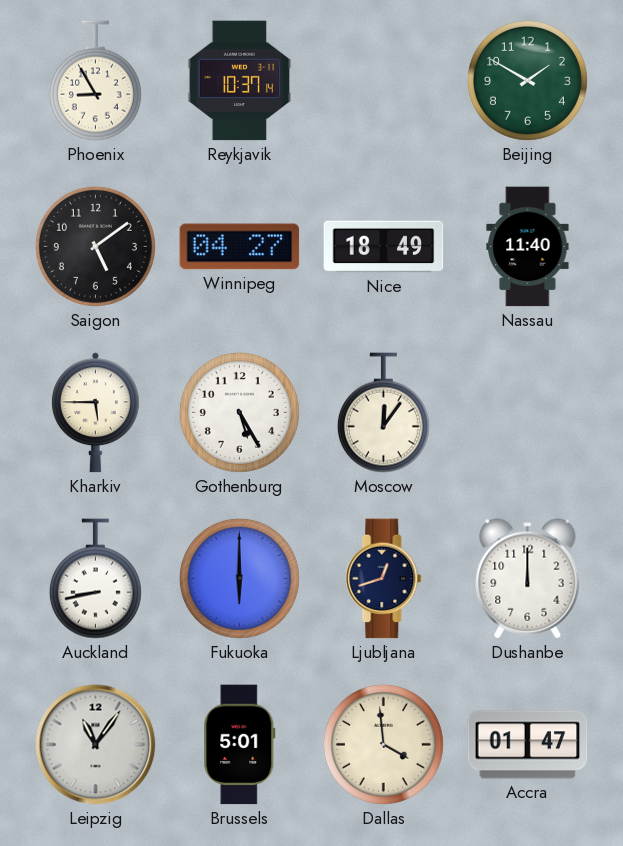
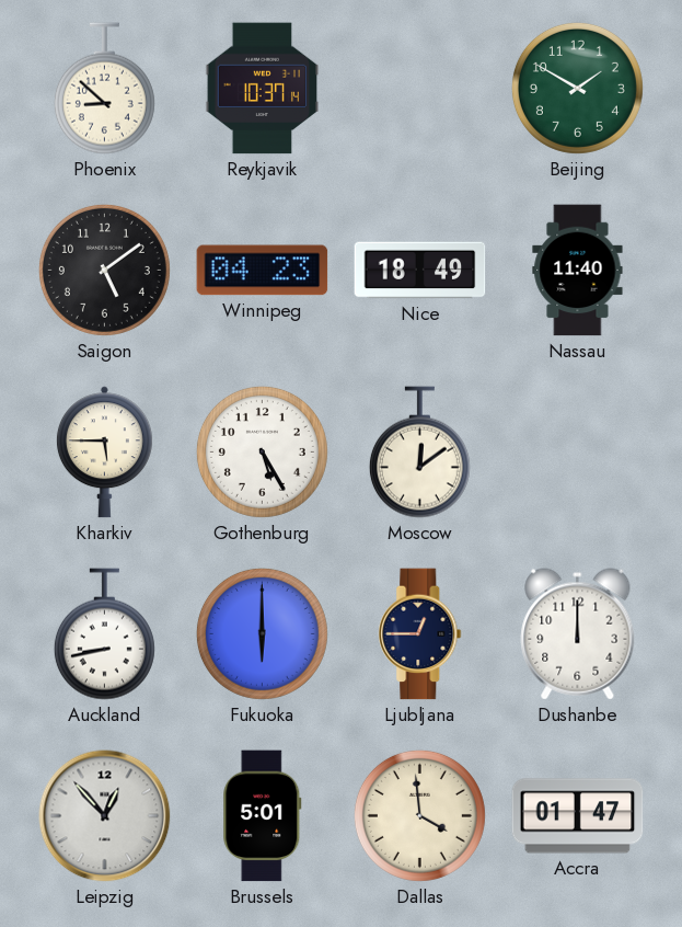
Phoenix: 8:55 -> 8:52 (104, 89)
Winnipeg: 04:27 -> 04:23 (263, 271)
Moscow: 12:06 -> 12:09 (419, 453)
Ljubljana: 12:42 -> 12:45 (420, 634)
Leipzig: 11:06 -> 12:53 (105, 816)
